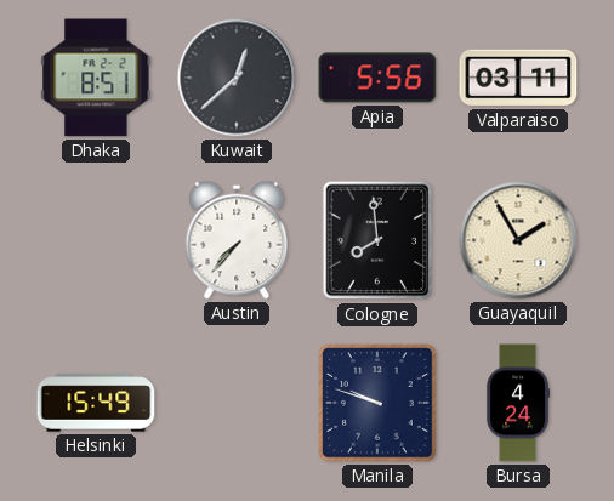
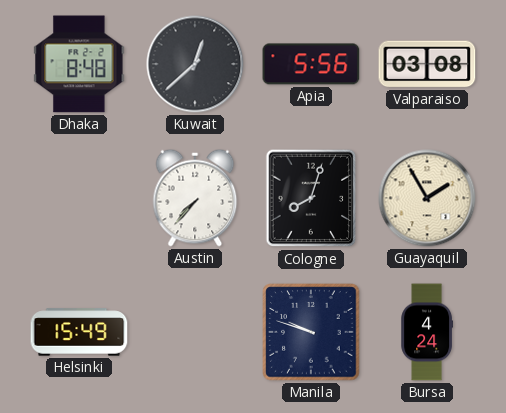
Dhaka: 8:51 -> 8:48 (79, 64)
Valparaiso: 03:11 -> 03:08 (427, 64)
Cologne: 7:59 -> 8:03 (311, 198)
